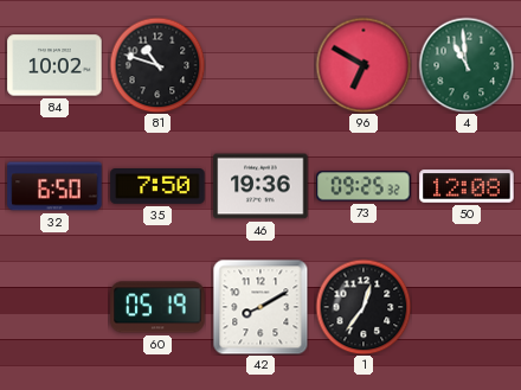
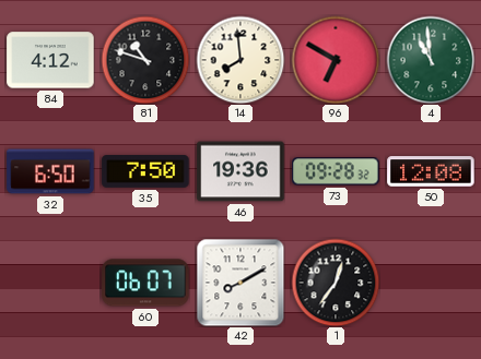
84: 10:02 -> 4:12 (50, 60)
14: none -> 7:59 (241, 60)
73: 09:25 -> 09:28 (336, 171)
60: 05:19 -> 06:07 (145, 283)
